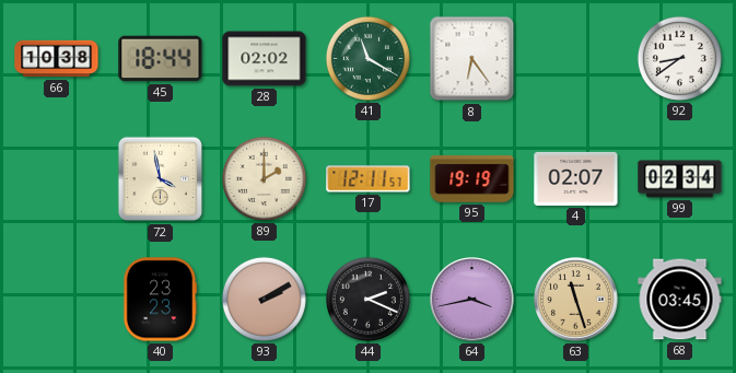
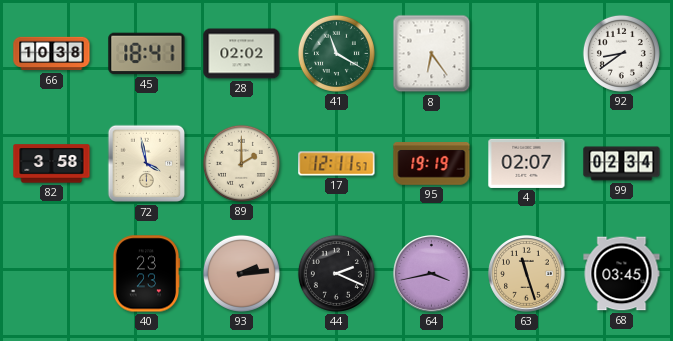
45: 18:44 -> 18:41 (147, 54)
82: none -> 3:58 (52, 164)
93: 2:10 -> 2:14 (241, 273)
